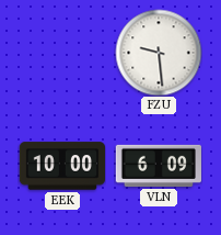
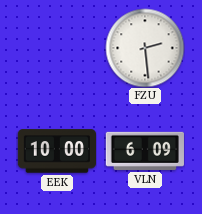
FZU: 9:29 -> 2:29 (145, 48)
